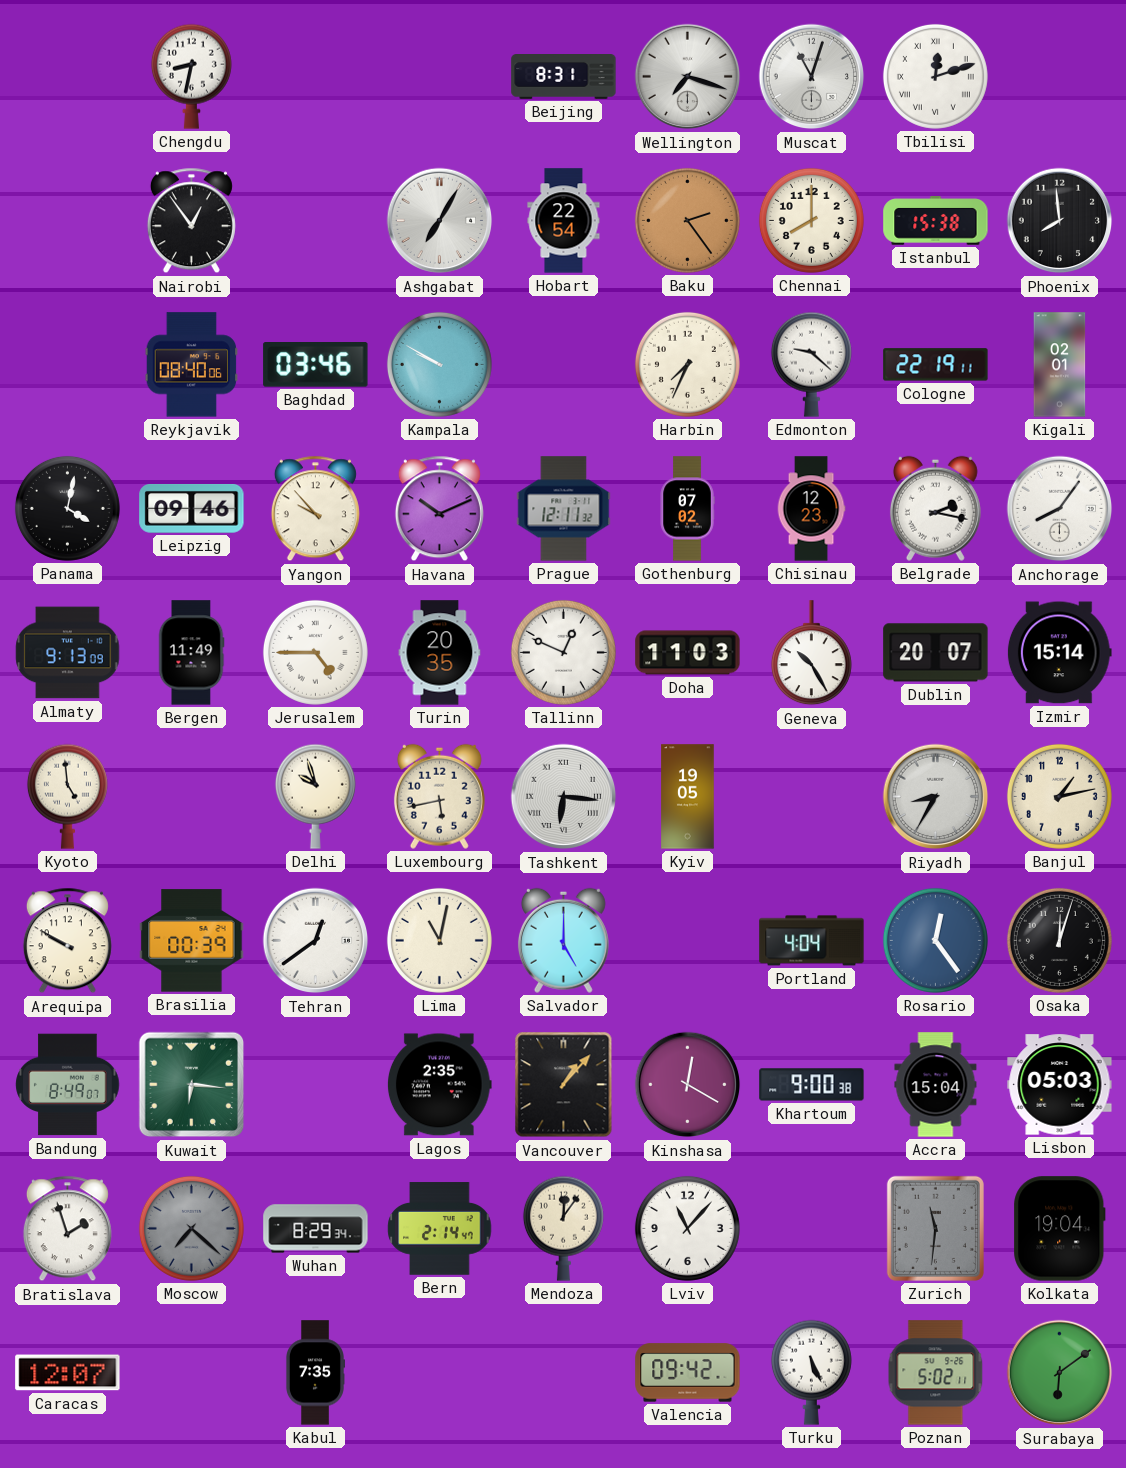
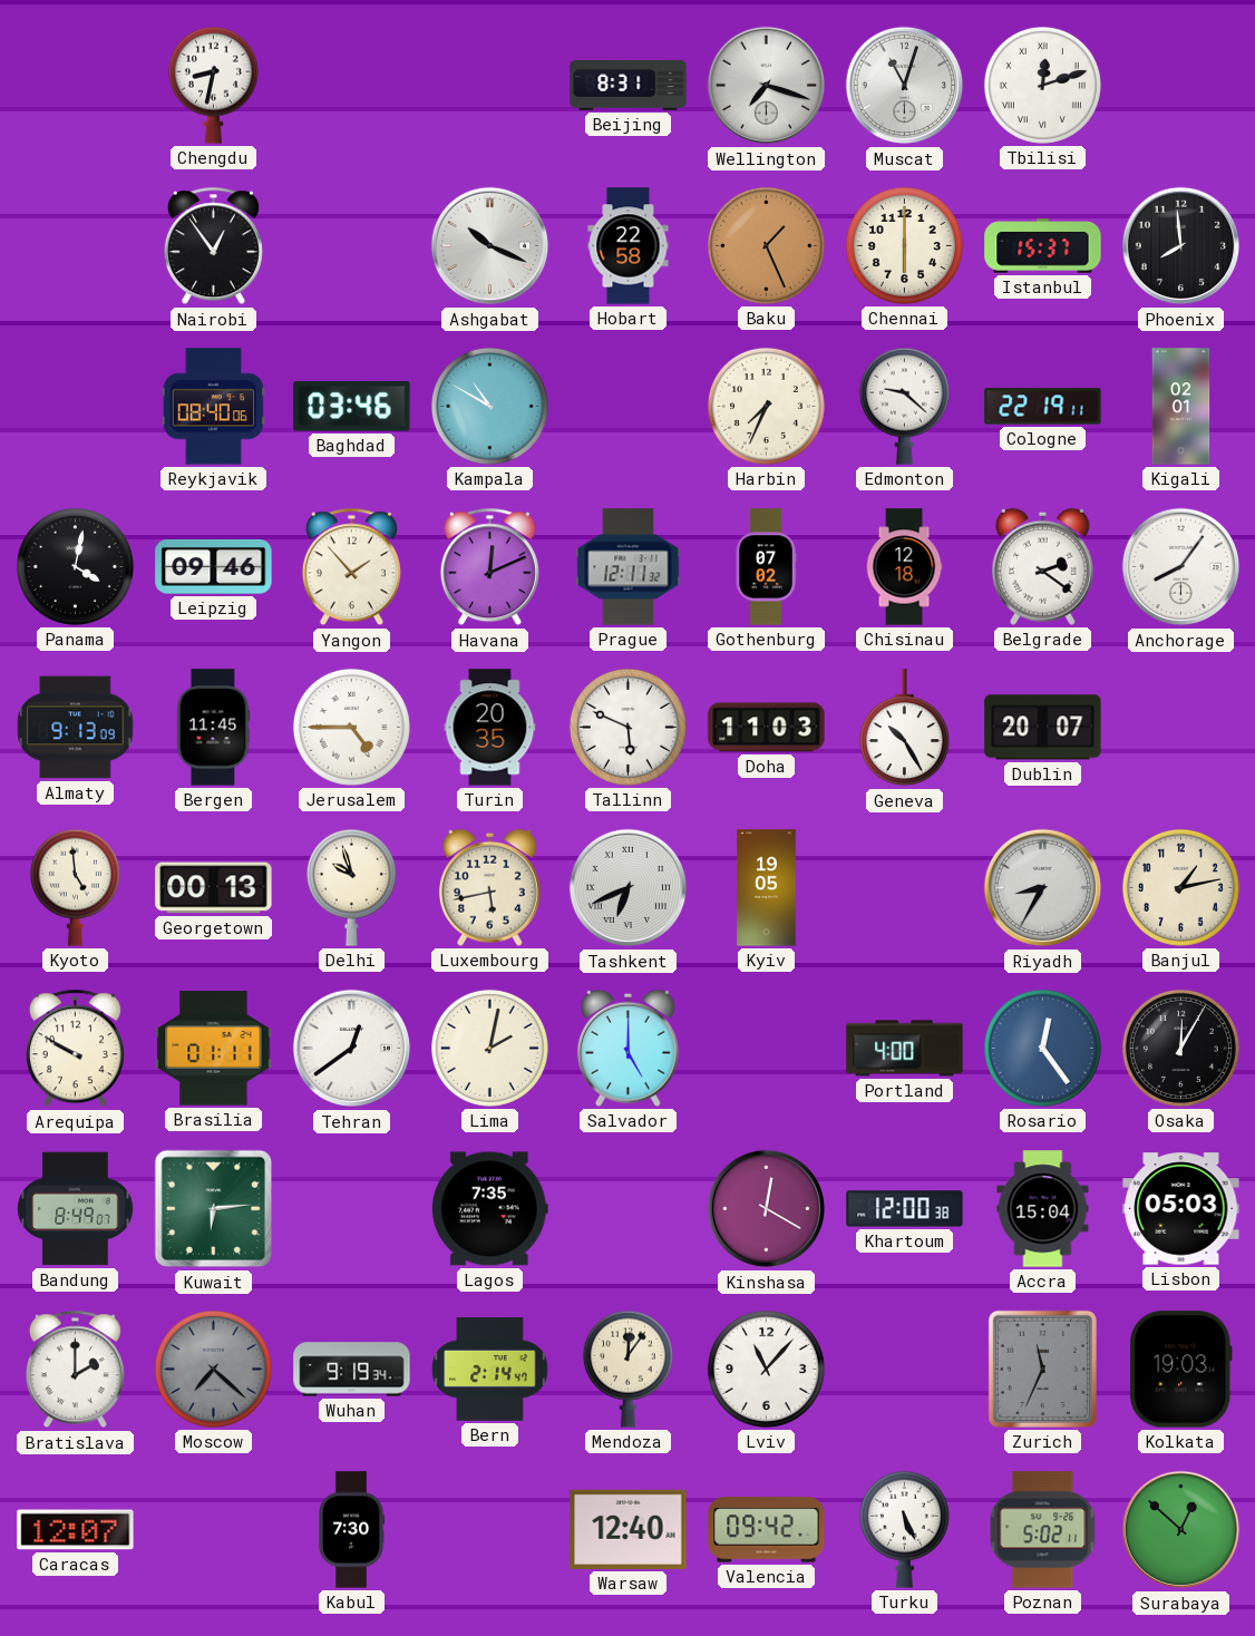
Ashgabat: 7:05 -> 10:19 (490, 246)
Hobart: 22:54 -> 22:58 (629, 246)
Baku: 2:24 -> 1:26 (766, 245)
Chennai: 8:00 -> 6:00 (904, 245)
Istanbul: 15:38 -> 15:37 (1043, 246)
Kampala: 9:50 -> 10:50 (489, 406)
Yangon: 9:53 -> 1:53 (351, 567)
Havana: 10:11 -> 12:11 (489, 567)
Chisinau: 12:23 -> 12:18 (904, 567)
Belgrade: 2:17 -> 2:21 (1042, 566)
Bergen: 11:49 -> 11:45 (213, 728)
Tallinn: 12:49 -> 5:49 (627, 727)
Izmir: 15:14 -> none (1059, 653)
Georgetown: none -> 00:13 (214, 888)
Tashkent: 6:16 -> 6:41 (629, 888)
Brasilia: 00:39 -> 01:11 (214, 1049)
Lima: 11:02 -> 2:02 (489, 1048)
Portland: 4:04 -> 4:00 (905, 1049)
Osaka: 12:03 -> 12:05 (1180, 1048)
Kuwait: 6:16 -> 6:14 (214, 1209)
Lagos: 2:35 -> 7:35 (489, 1209)
Vancouver: 1:07 -> none (564, 1085)
Khartoum: 9:00 -> 12:00 (905, 1209)
Bratislava: 1:57 -> 2:00 (75, 1370)
Wuhan: 8:29 -> 9:19 (352, 1370)
Zurich: 11:31 -> 11:34 (1042, 1369)
Kolkata: 19:04 -> 19:03 (1181, 1370)
Kabul: 7:35 -> 7:30 (350, 1530)
Warsaw: none -> 12:40 (629, 1529)
Surabaya: 6:09 -> 12:52 (1181, 1530)
